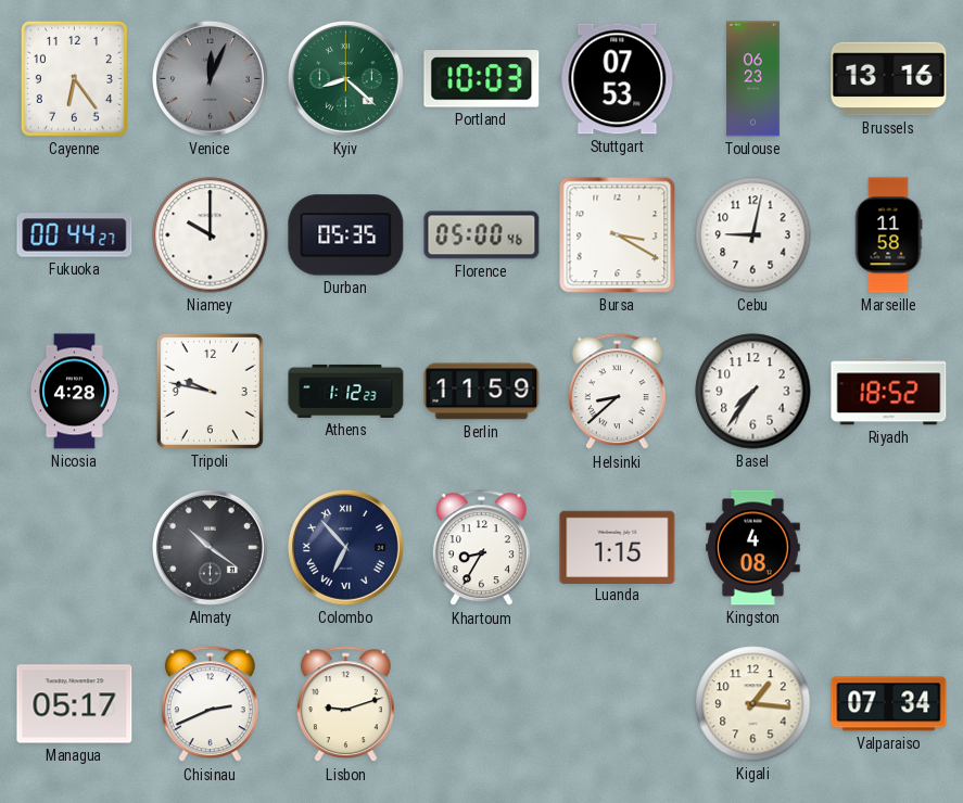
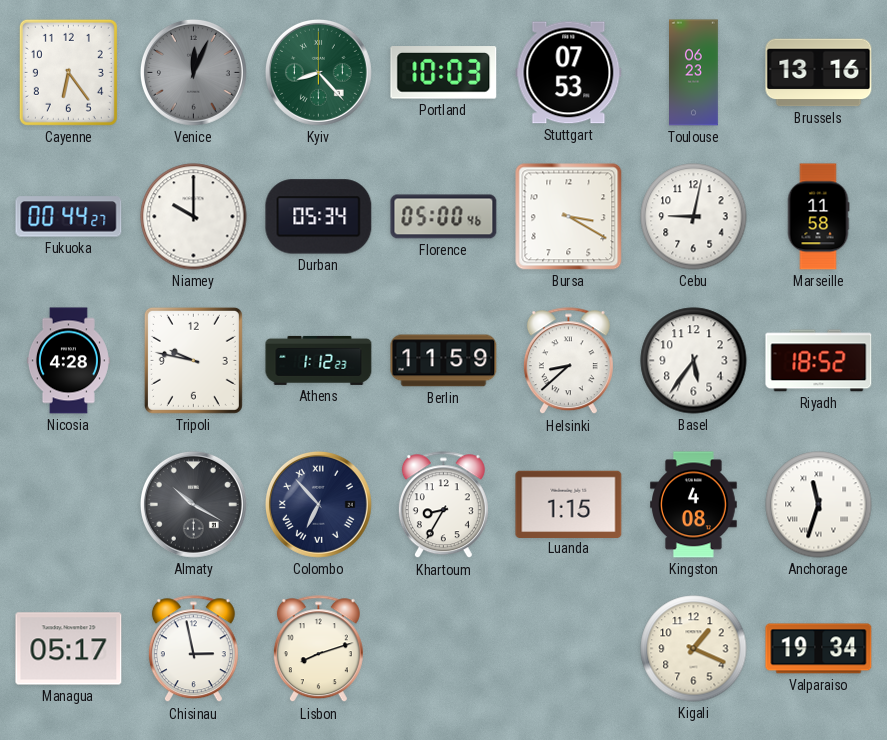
Kyiv: 8:22 -> 8:23 (318, 72)
Durban: 05:35 -> 05:34 (319, 217)
Basel: 7:36 -> 5:36 (694, 361)
Almaty: 10:21 -> 10:20 (193, 504)
Anchorage: none -> 11:33 (819, 505)
Chisinau: 2:41 -> 2:58 (193, 649)
Lisbon: 9:12 -> 8:12 (318, 649)
Kigali: 1:16 -> 1:19 (694, 649)
Valparaiso: 07:34 -> 19:34 (819, 649)
